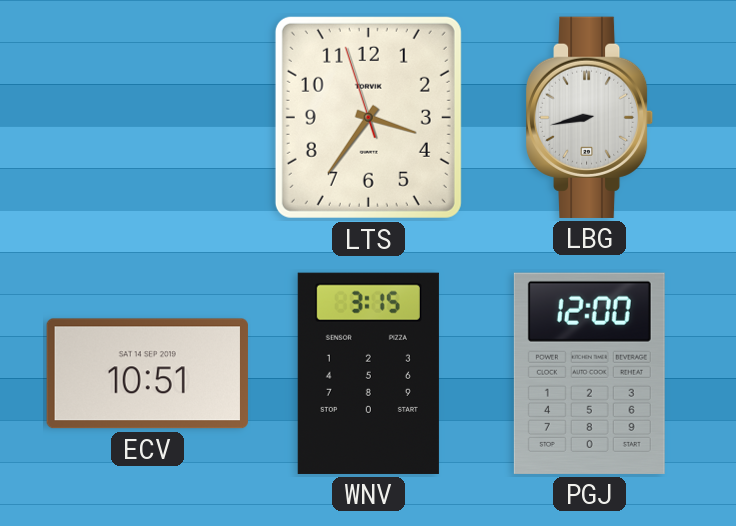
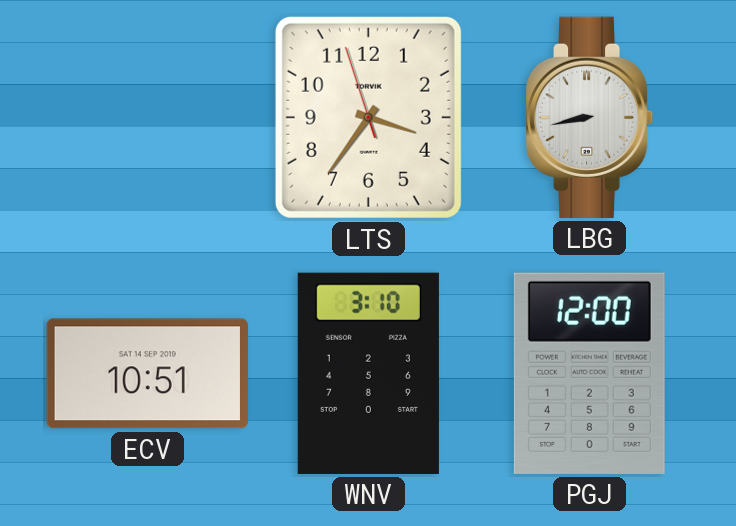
WNV: 3:15 -> 3:10 (368, 373)
